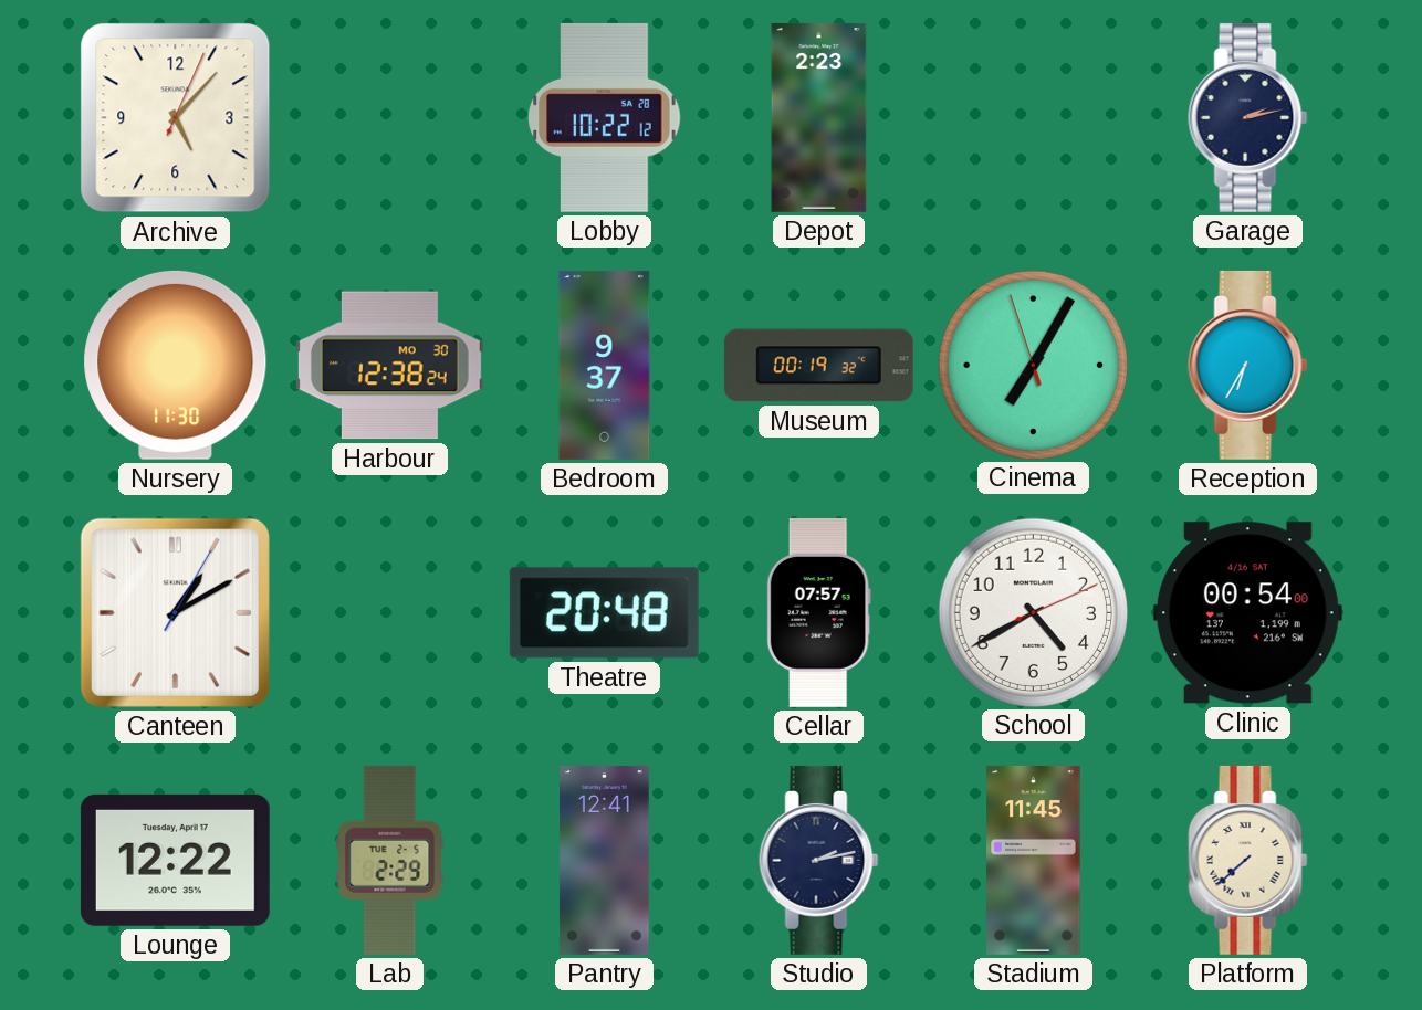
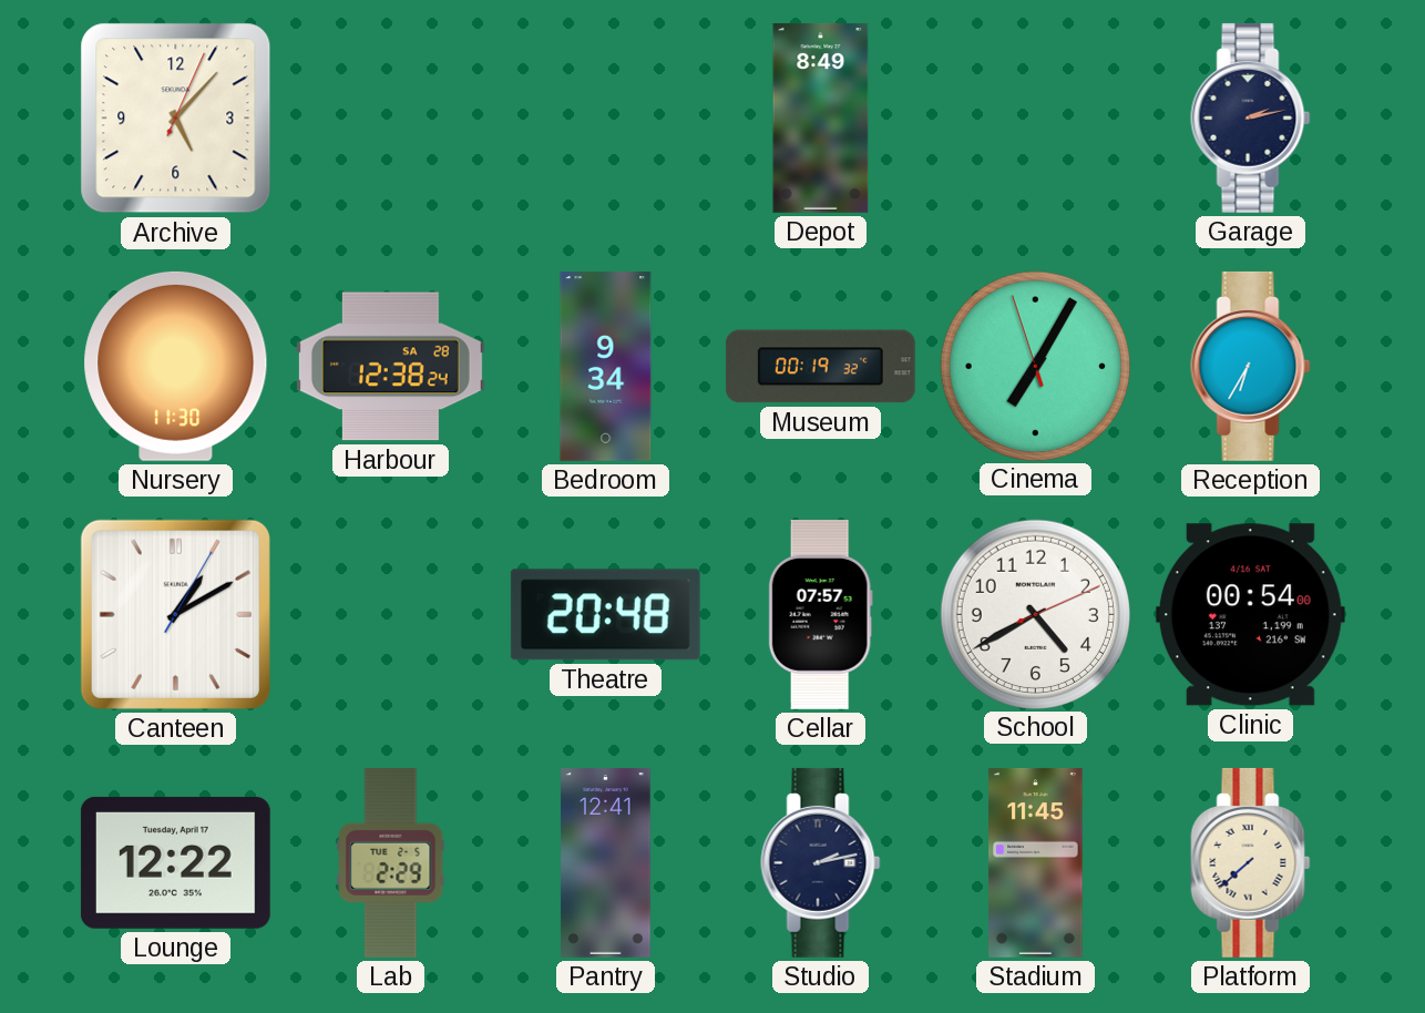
Lobby: 10:22 -> none (605, 117)
Depot: 2:23 -> 8:49 (821, 117)
Harbour date: MO 30 -> SA 28 (390, 367)
Bedroom: 9:37 -> 9:34 (606, 366)
